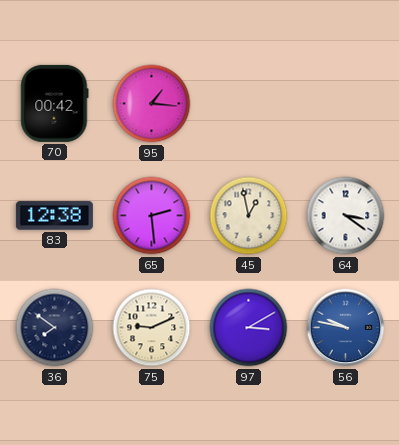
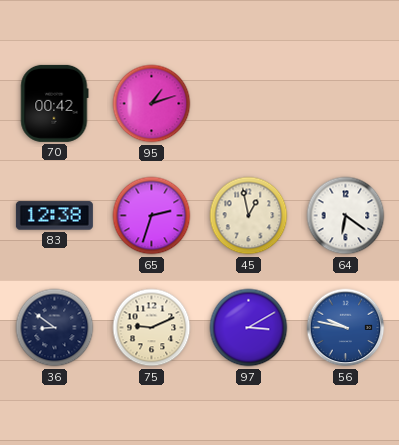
95: 1:16 -> 1:12 (152, 104)
65: 2:29 -> 2:33 (152, 216)
64: 3:21 -> 6:21 (346, 216)
36: 7:51 -> 8:51 (55, 328)
